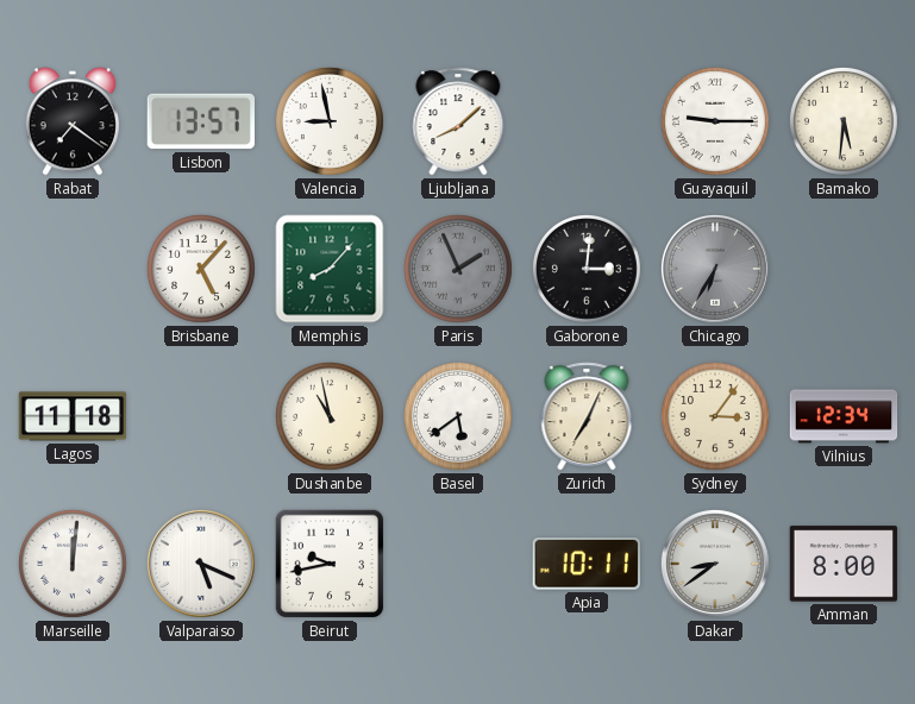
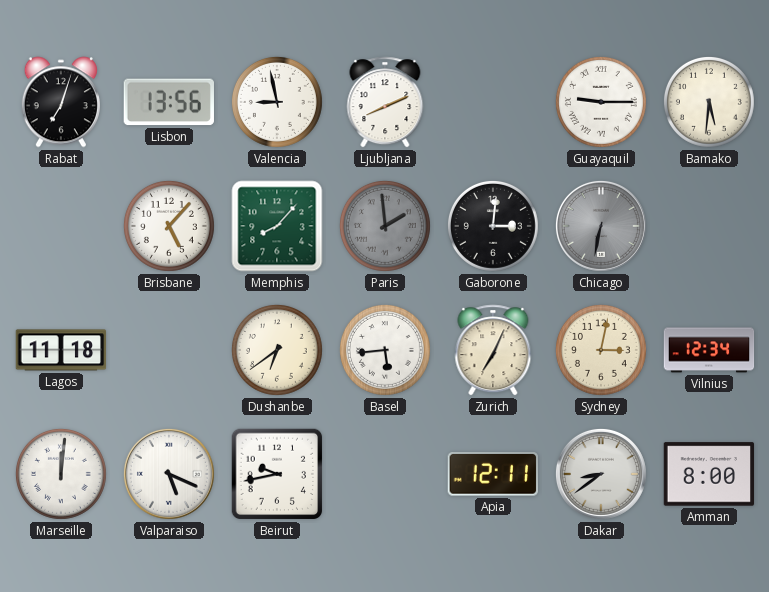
Rabat: 7:21 -> 7:03 (61, 102)
Lisbon: 13:57 -> 13:56 (169, 102)
Ljubljana: 8:08 -> 8:11 (385, 102)
Paris: 1:56 -> 1:59 (385, 226)
Chicago: 6:35 -> 6:32 (601, 226)
Dushanbe: 10:58 -> 6:39 (277, 350)
Basel: 5:39 -> 5:44 (385, 350)
Sydney: 3:06 -> 3:02 (601, 350)
Apia: 10:11 -> 12:11 (493, 475)
